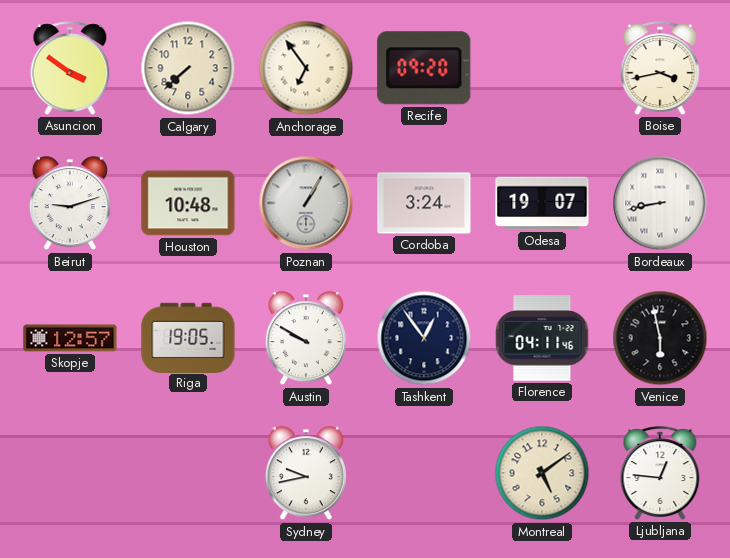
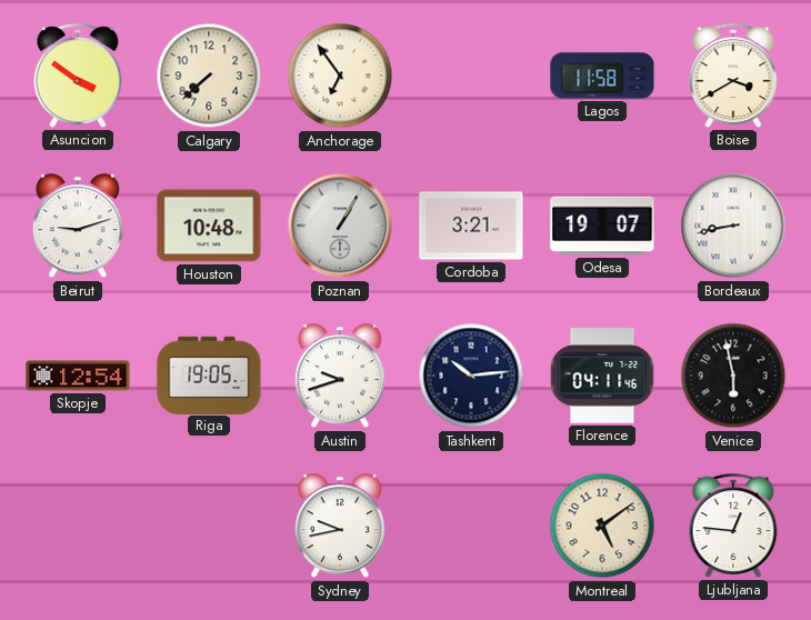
Recife: 09:20 -> none (424, 68)
Lagos: none -> 11:58 (602, 76)
Boise: 3:43 -> 3:40 (733, 76)
Cordoba: 3:24 -> 3:21 (471, 226)
Skopje: 12:57 -> 12:54 (78, 376)
Austin: 9:50 -> 9:42 (340, 377)
Tashkent: 12:54 -> 10:14 (471, 376)
